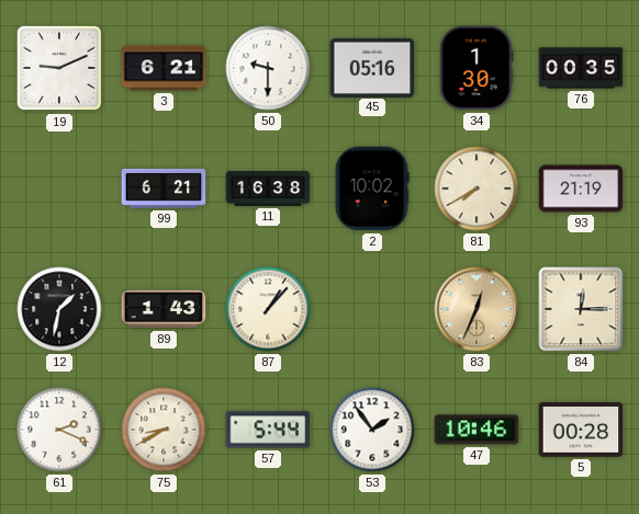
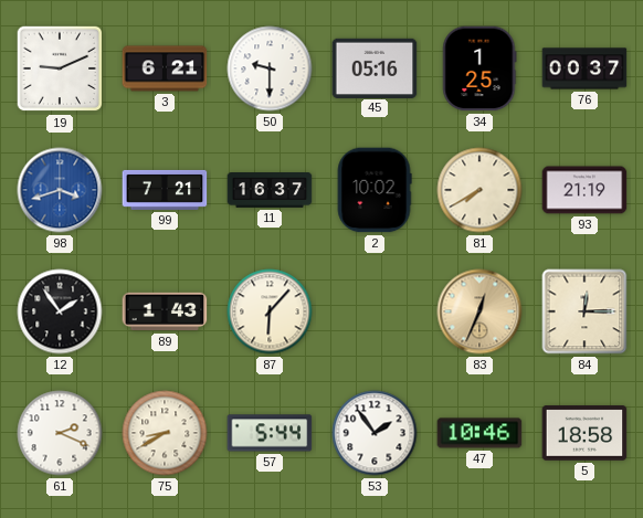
34: 1:30 -> 1:25 (479, 68)
76: 00:35 -> 00:37 (584, 68)
98: none -> 3:42 (60, 190)
99: 6:21 -> 7:21 (165, 190)
11: 16:38 -> 16:37 (270, 191)
12: 1:32 -> 1:54 (60, 311)
87: 1:07 -> 6:07 (270, 311)
5: 00:28 -> 18:58 (584, 433)
